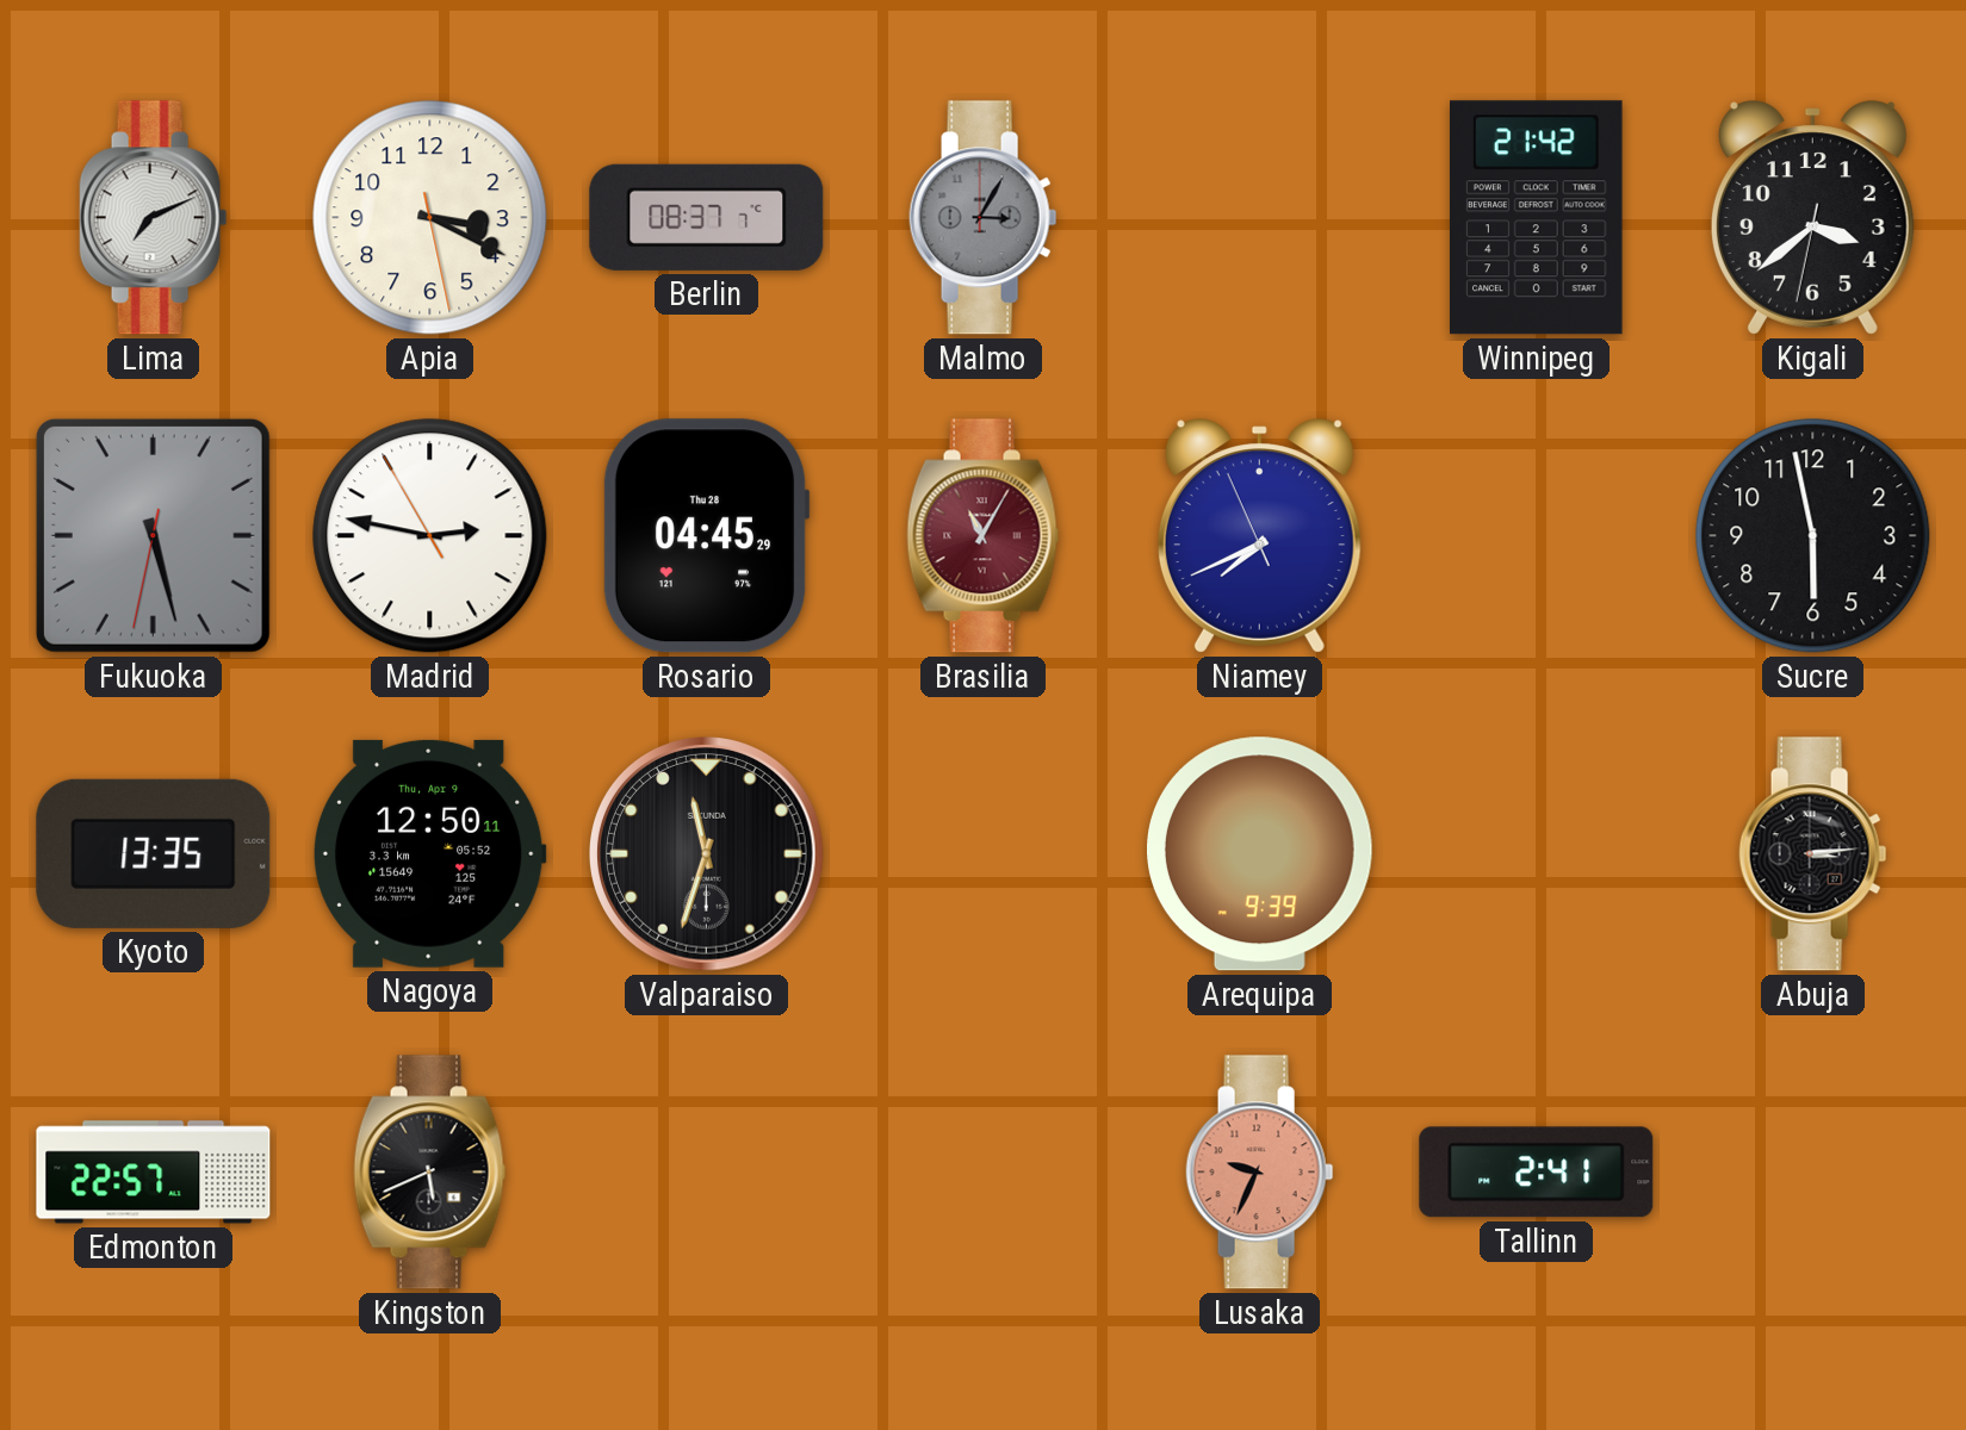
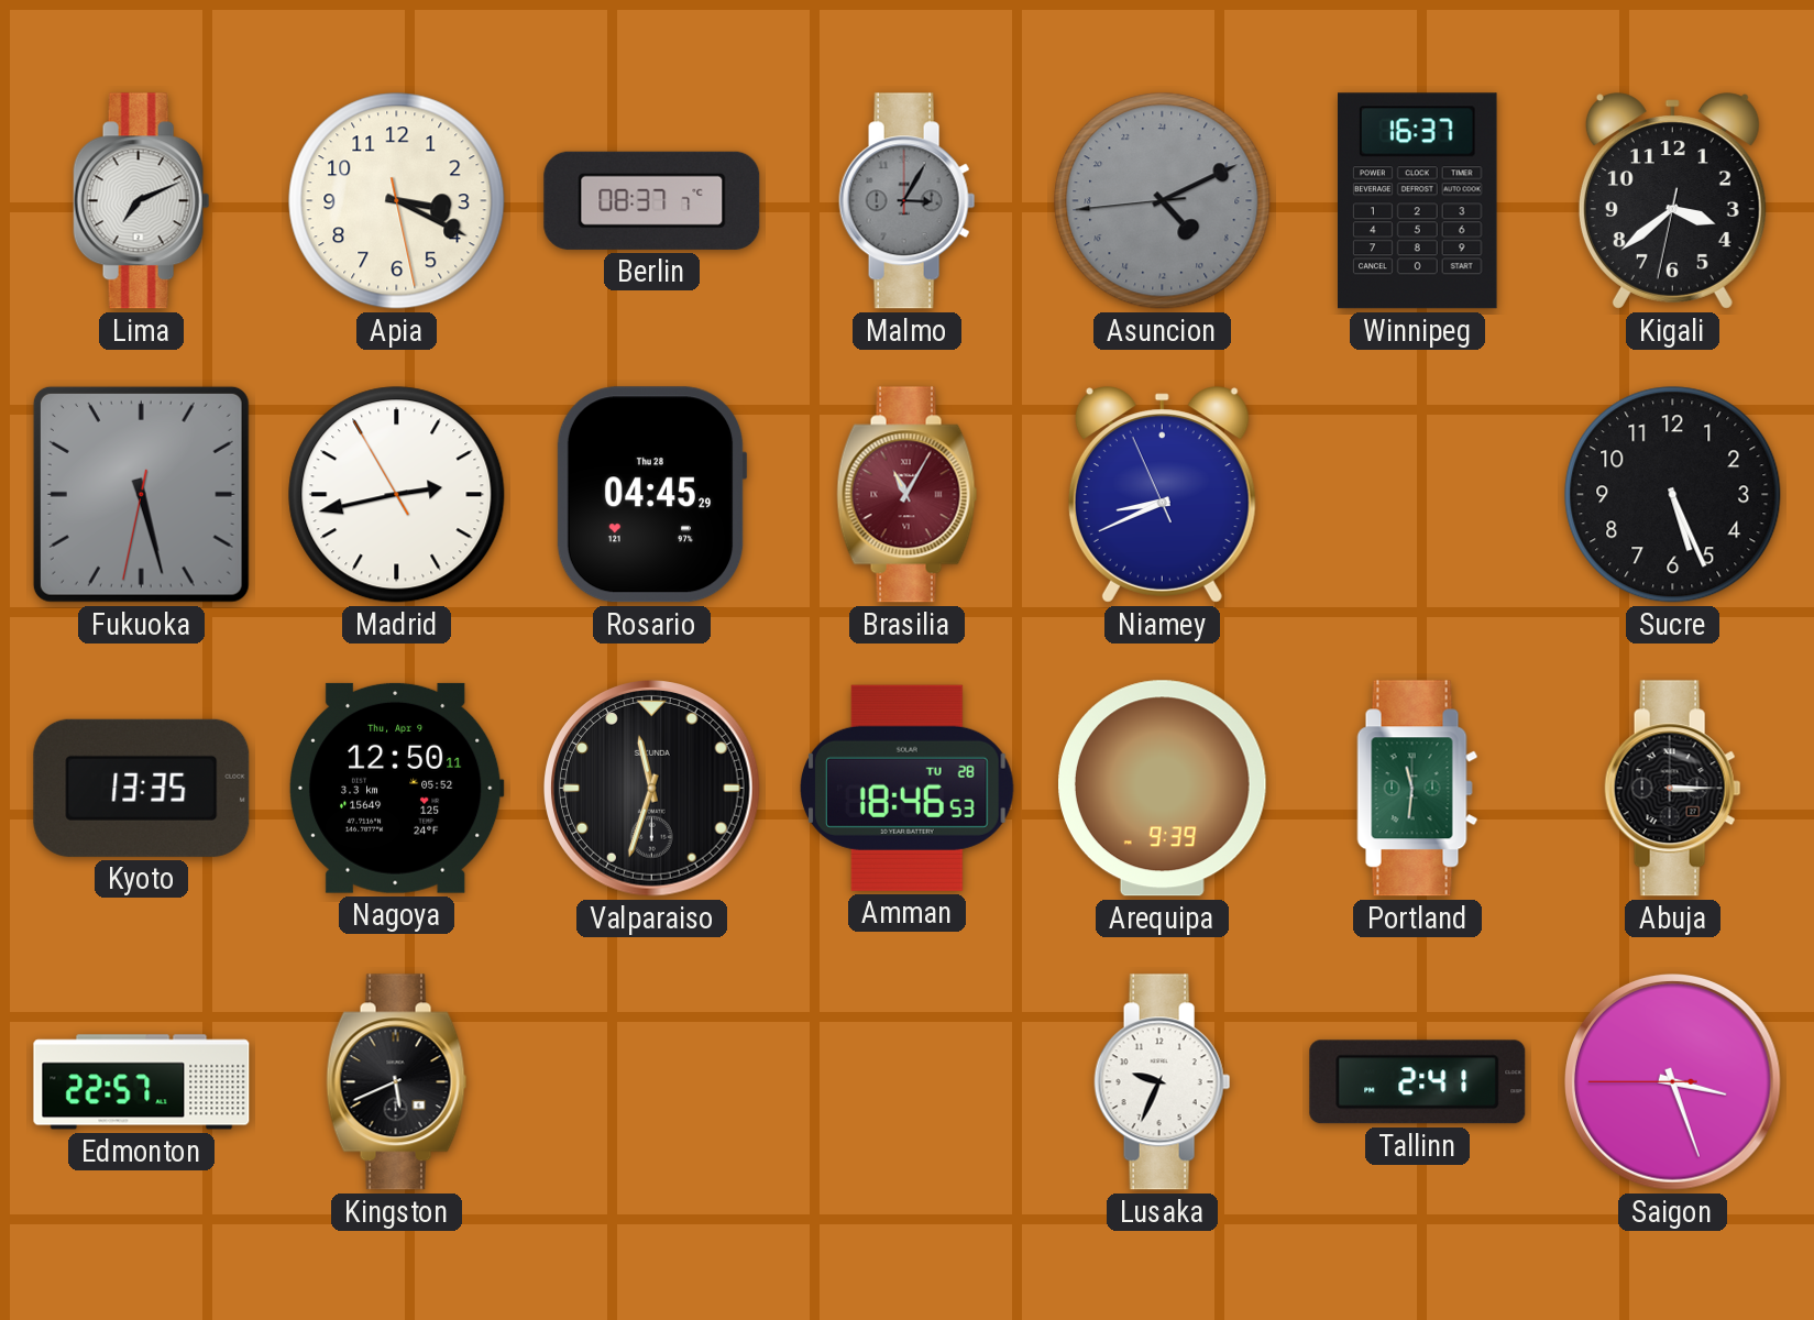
Asuncion: none -> 9:10 (1163, 201)
Winnipeg: 21:42 -> 16:37 (1418, 201)
Madrid: 2:46 -> 2:42 (397, 495)
Niamey: 7:40 -> 8:40 (1162, 495)
Sucre: 5:58 -> 5:26 (1673, 495)
Amman: none -> 18:46 (908, 788)
Portland: none -> 11:31 (1418, 789)
Abuja: 3:14 -> 3:15 (1673, 789)
Lusaka dial: salmon -> white (1163, 1082)
Saigon: none -> 3:26 (1673, 1082)
